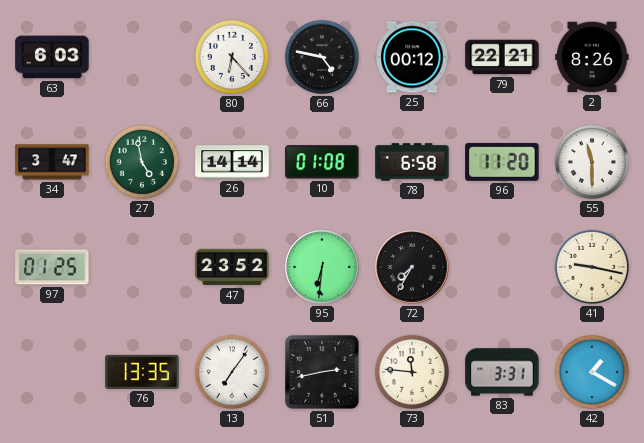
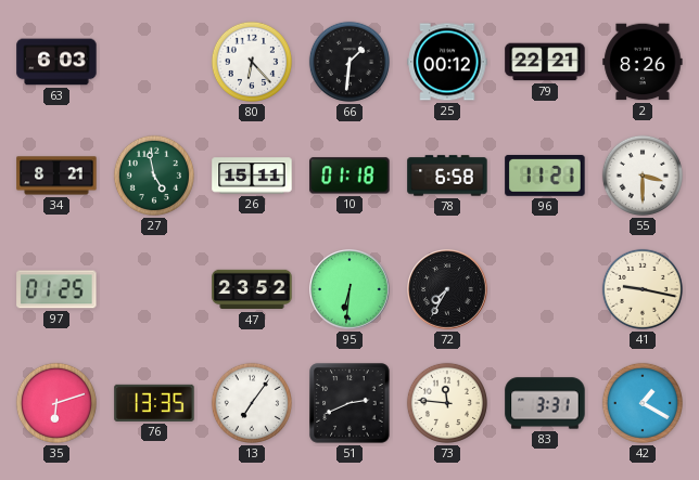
66: 4:47 -> 1:31 (349, 62)
34: 3:47 -> 8:21 (56, 176)
26: 14:14 -> 15:11 (252, 176)
10: 01:08 -> 01:18 (349, 176)
96: 11:20 -> 11:21 (545, 176)
55: 11:30 -> 3:30 (643, 176)
35: none -> 6:12 (56, 403)
51: 2:43 -> 2:41 (349, 403)
